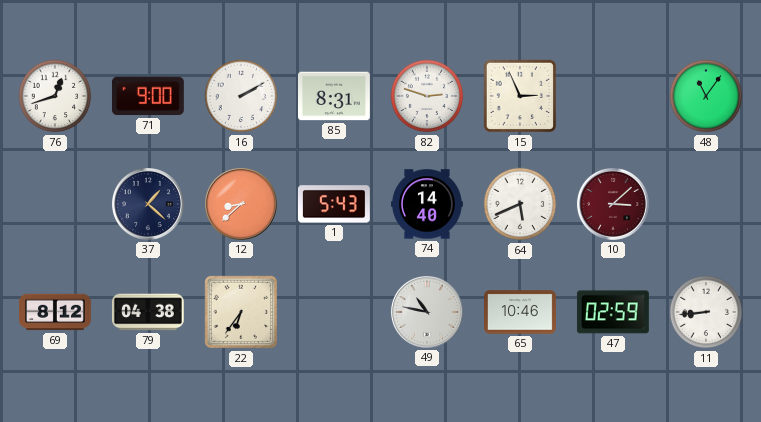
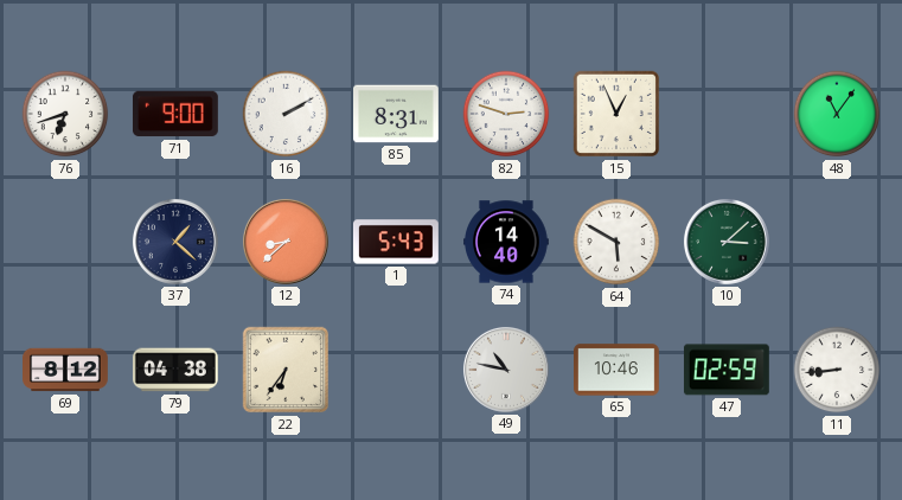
76: 12:42 -> 6:42 (65, 114)
15: 2:56 -> 12:56 (616, 114)
64: 5:41 -> 5:50 (616, 242)
10 dial: burgundy -> green (727, 242)
